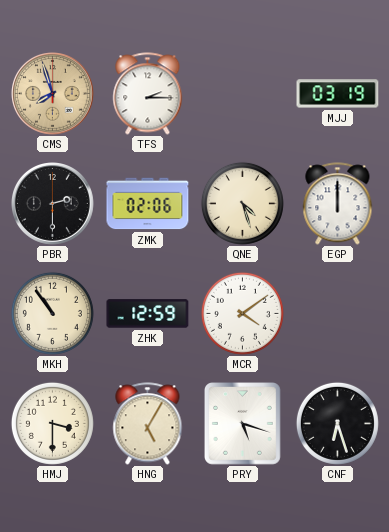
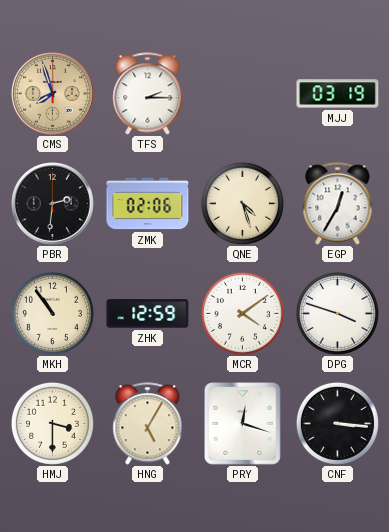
PBR: 2:30 -> 2:31 (53, 204)
EGP: 12:00 -> 12:35 (338, 204)
DPG: none -> 3:48 (337, 313)
PRY: 5:18 -> 12:18 (243, 424)
CNF: 6:27 -> 3:16 (337, 423)
